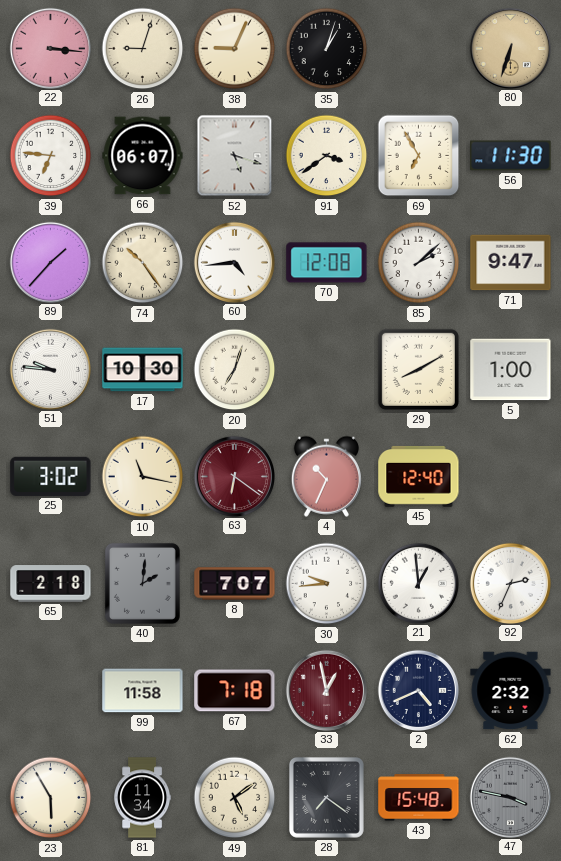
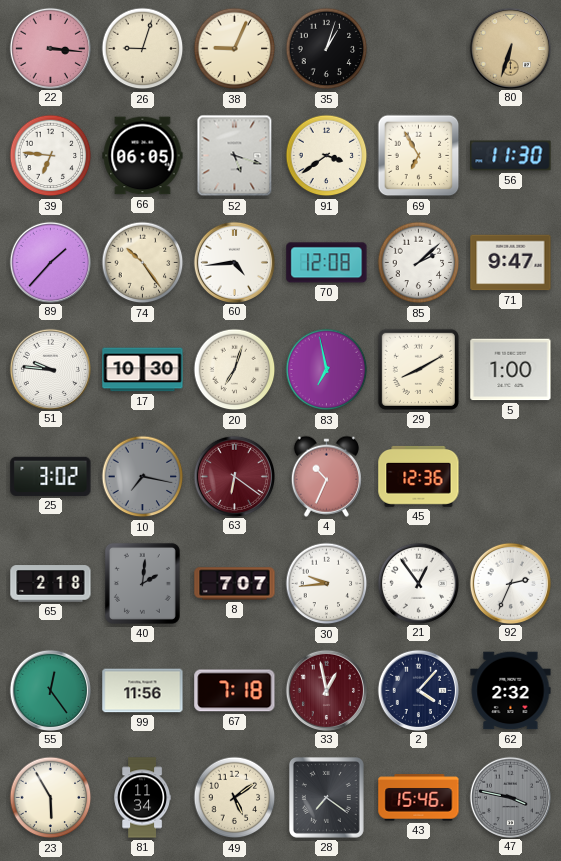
66: 06:07 -> 06:05 (143, 156)
83: none -> 6:58 (327, 370)
10: 11:17 -> 7:17 (143, 477)
10 dial: cream -> grey (143, 477)
45: 12:40 -> 12:36 (419, 476)
21: 12:59 -> 12:54 (418, 583)
55: none -> 12:24 (50, 690)
99: 11:58 -> 11:56 (143, 691)
2: 4:41 -> 4:07 (418, 690)
43: 15:48 -> 15:46 (419, 798)
